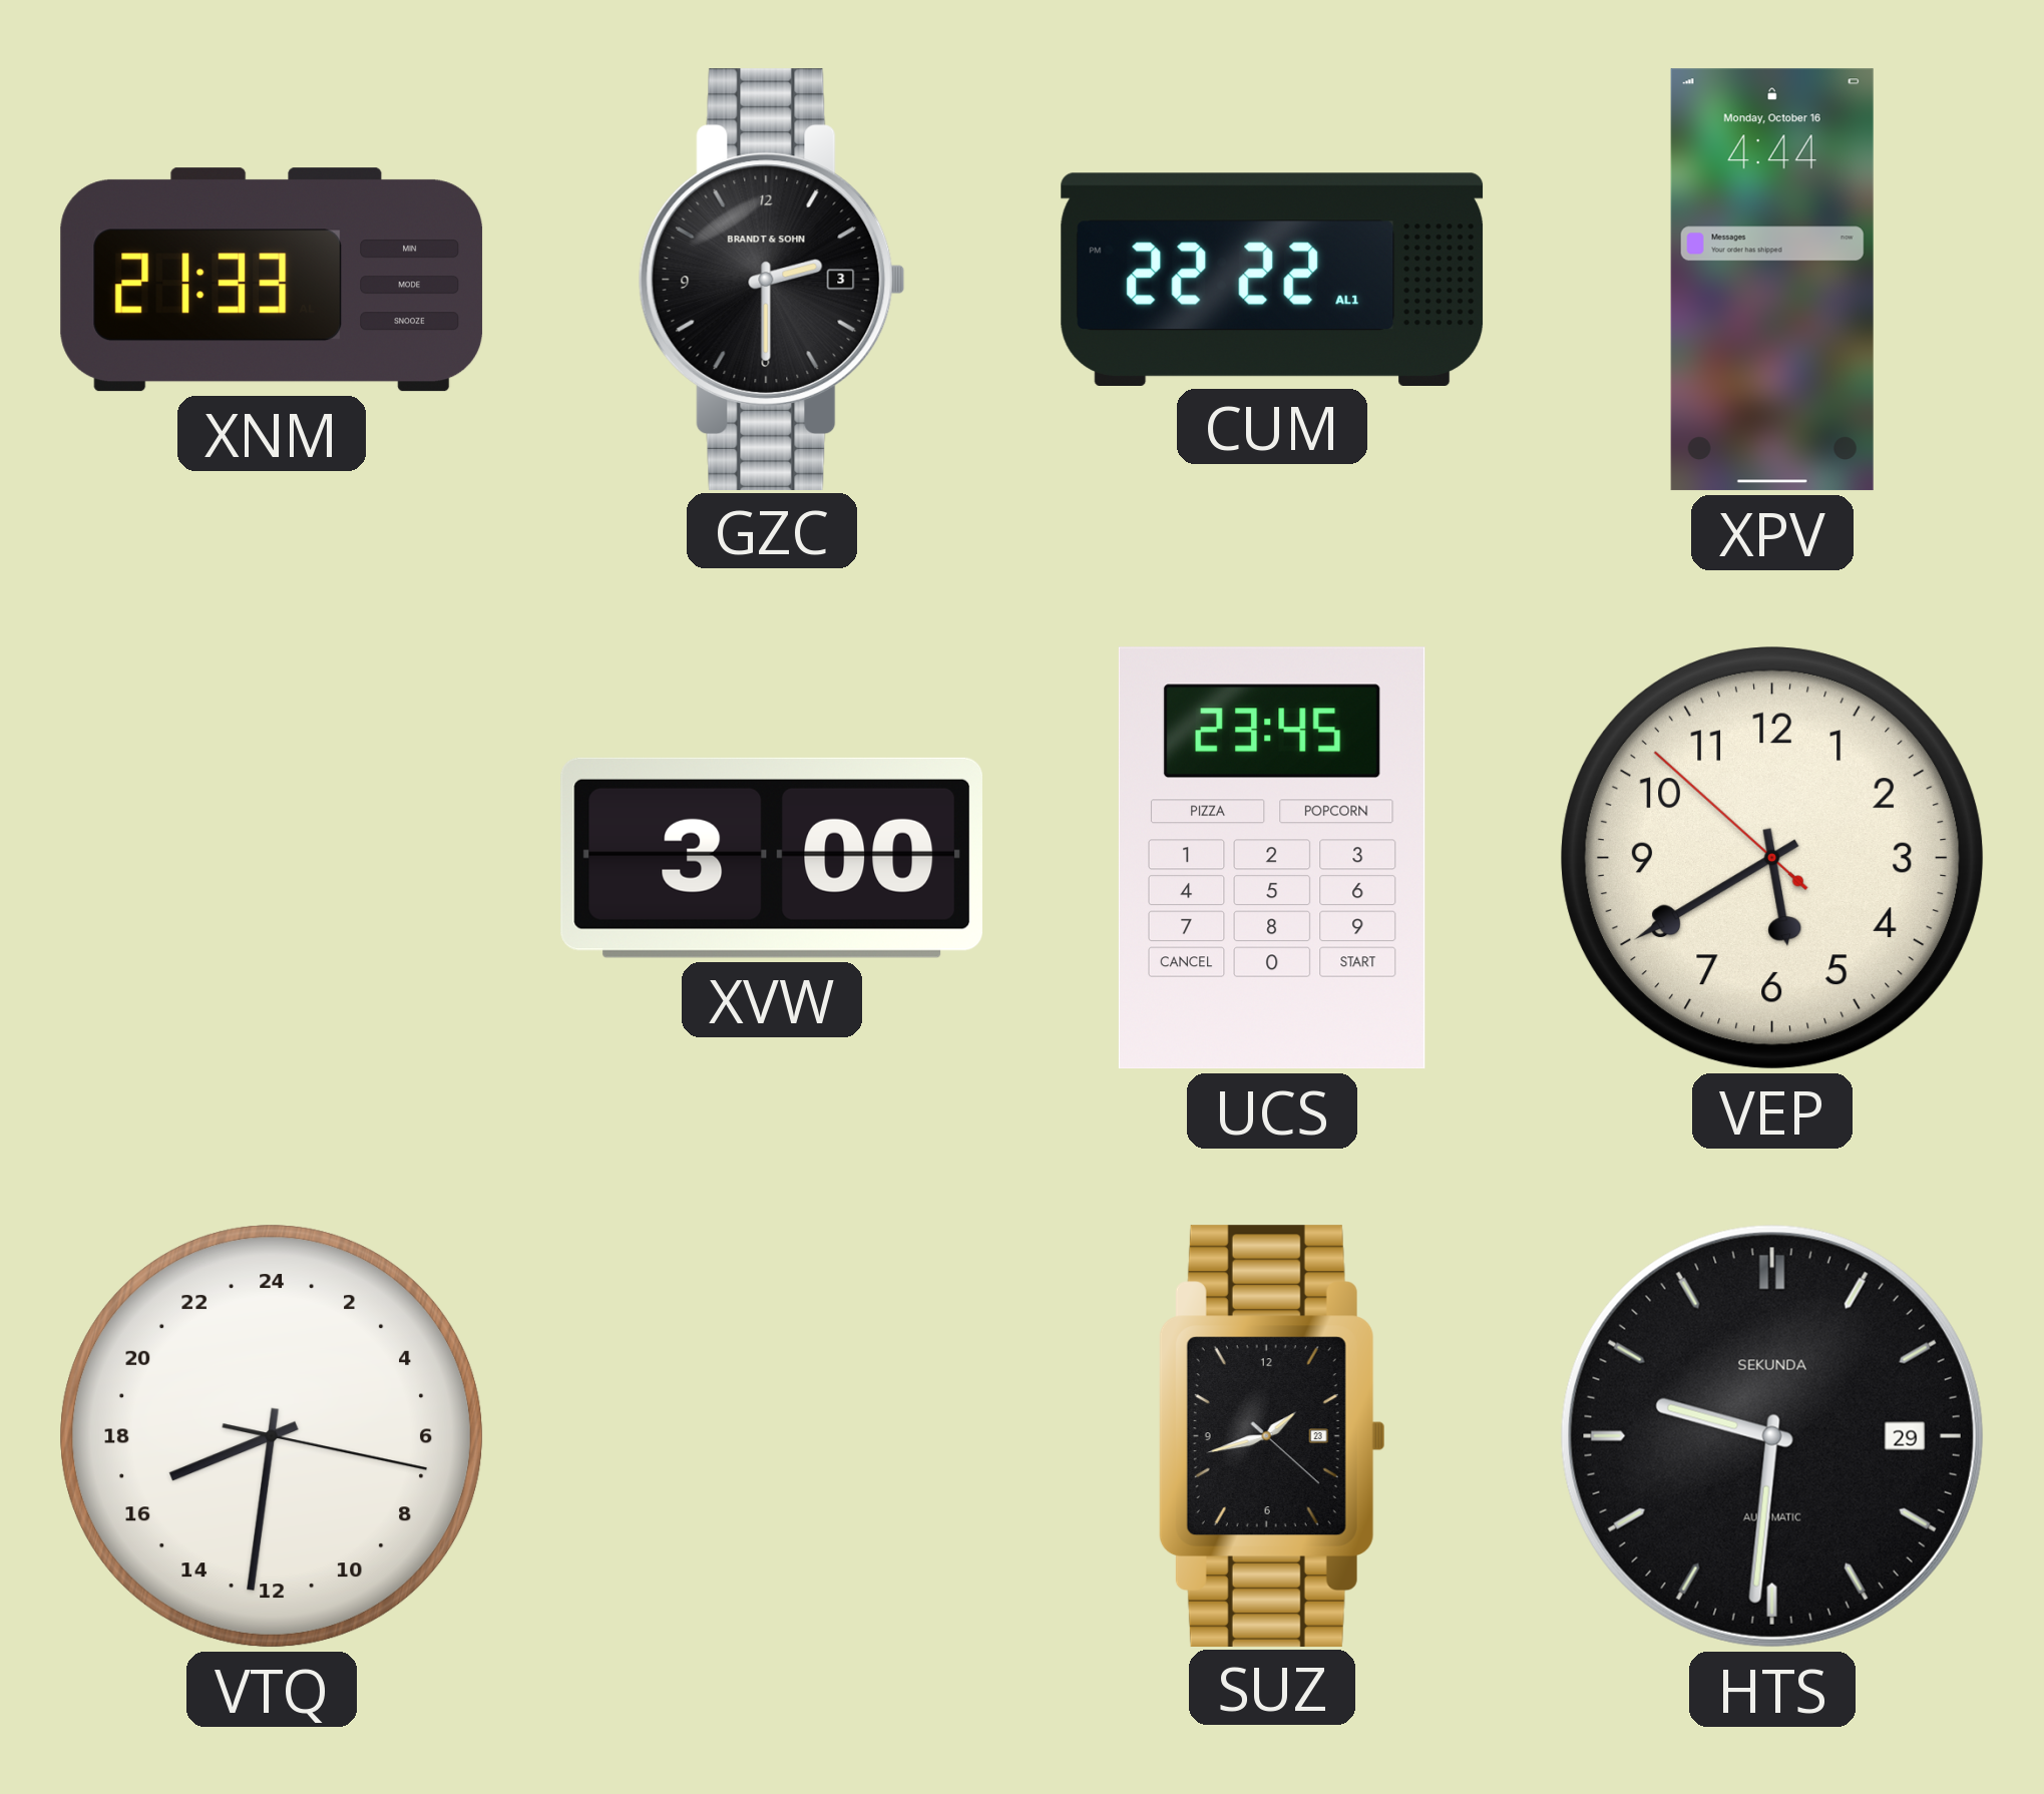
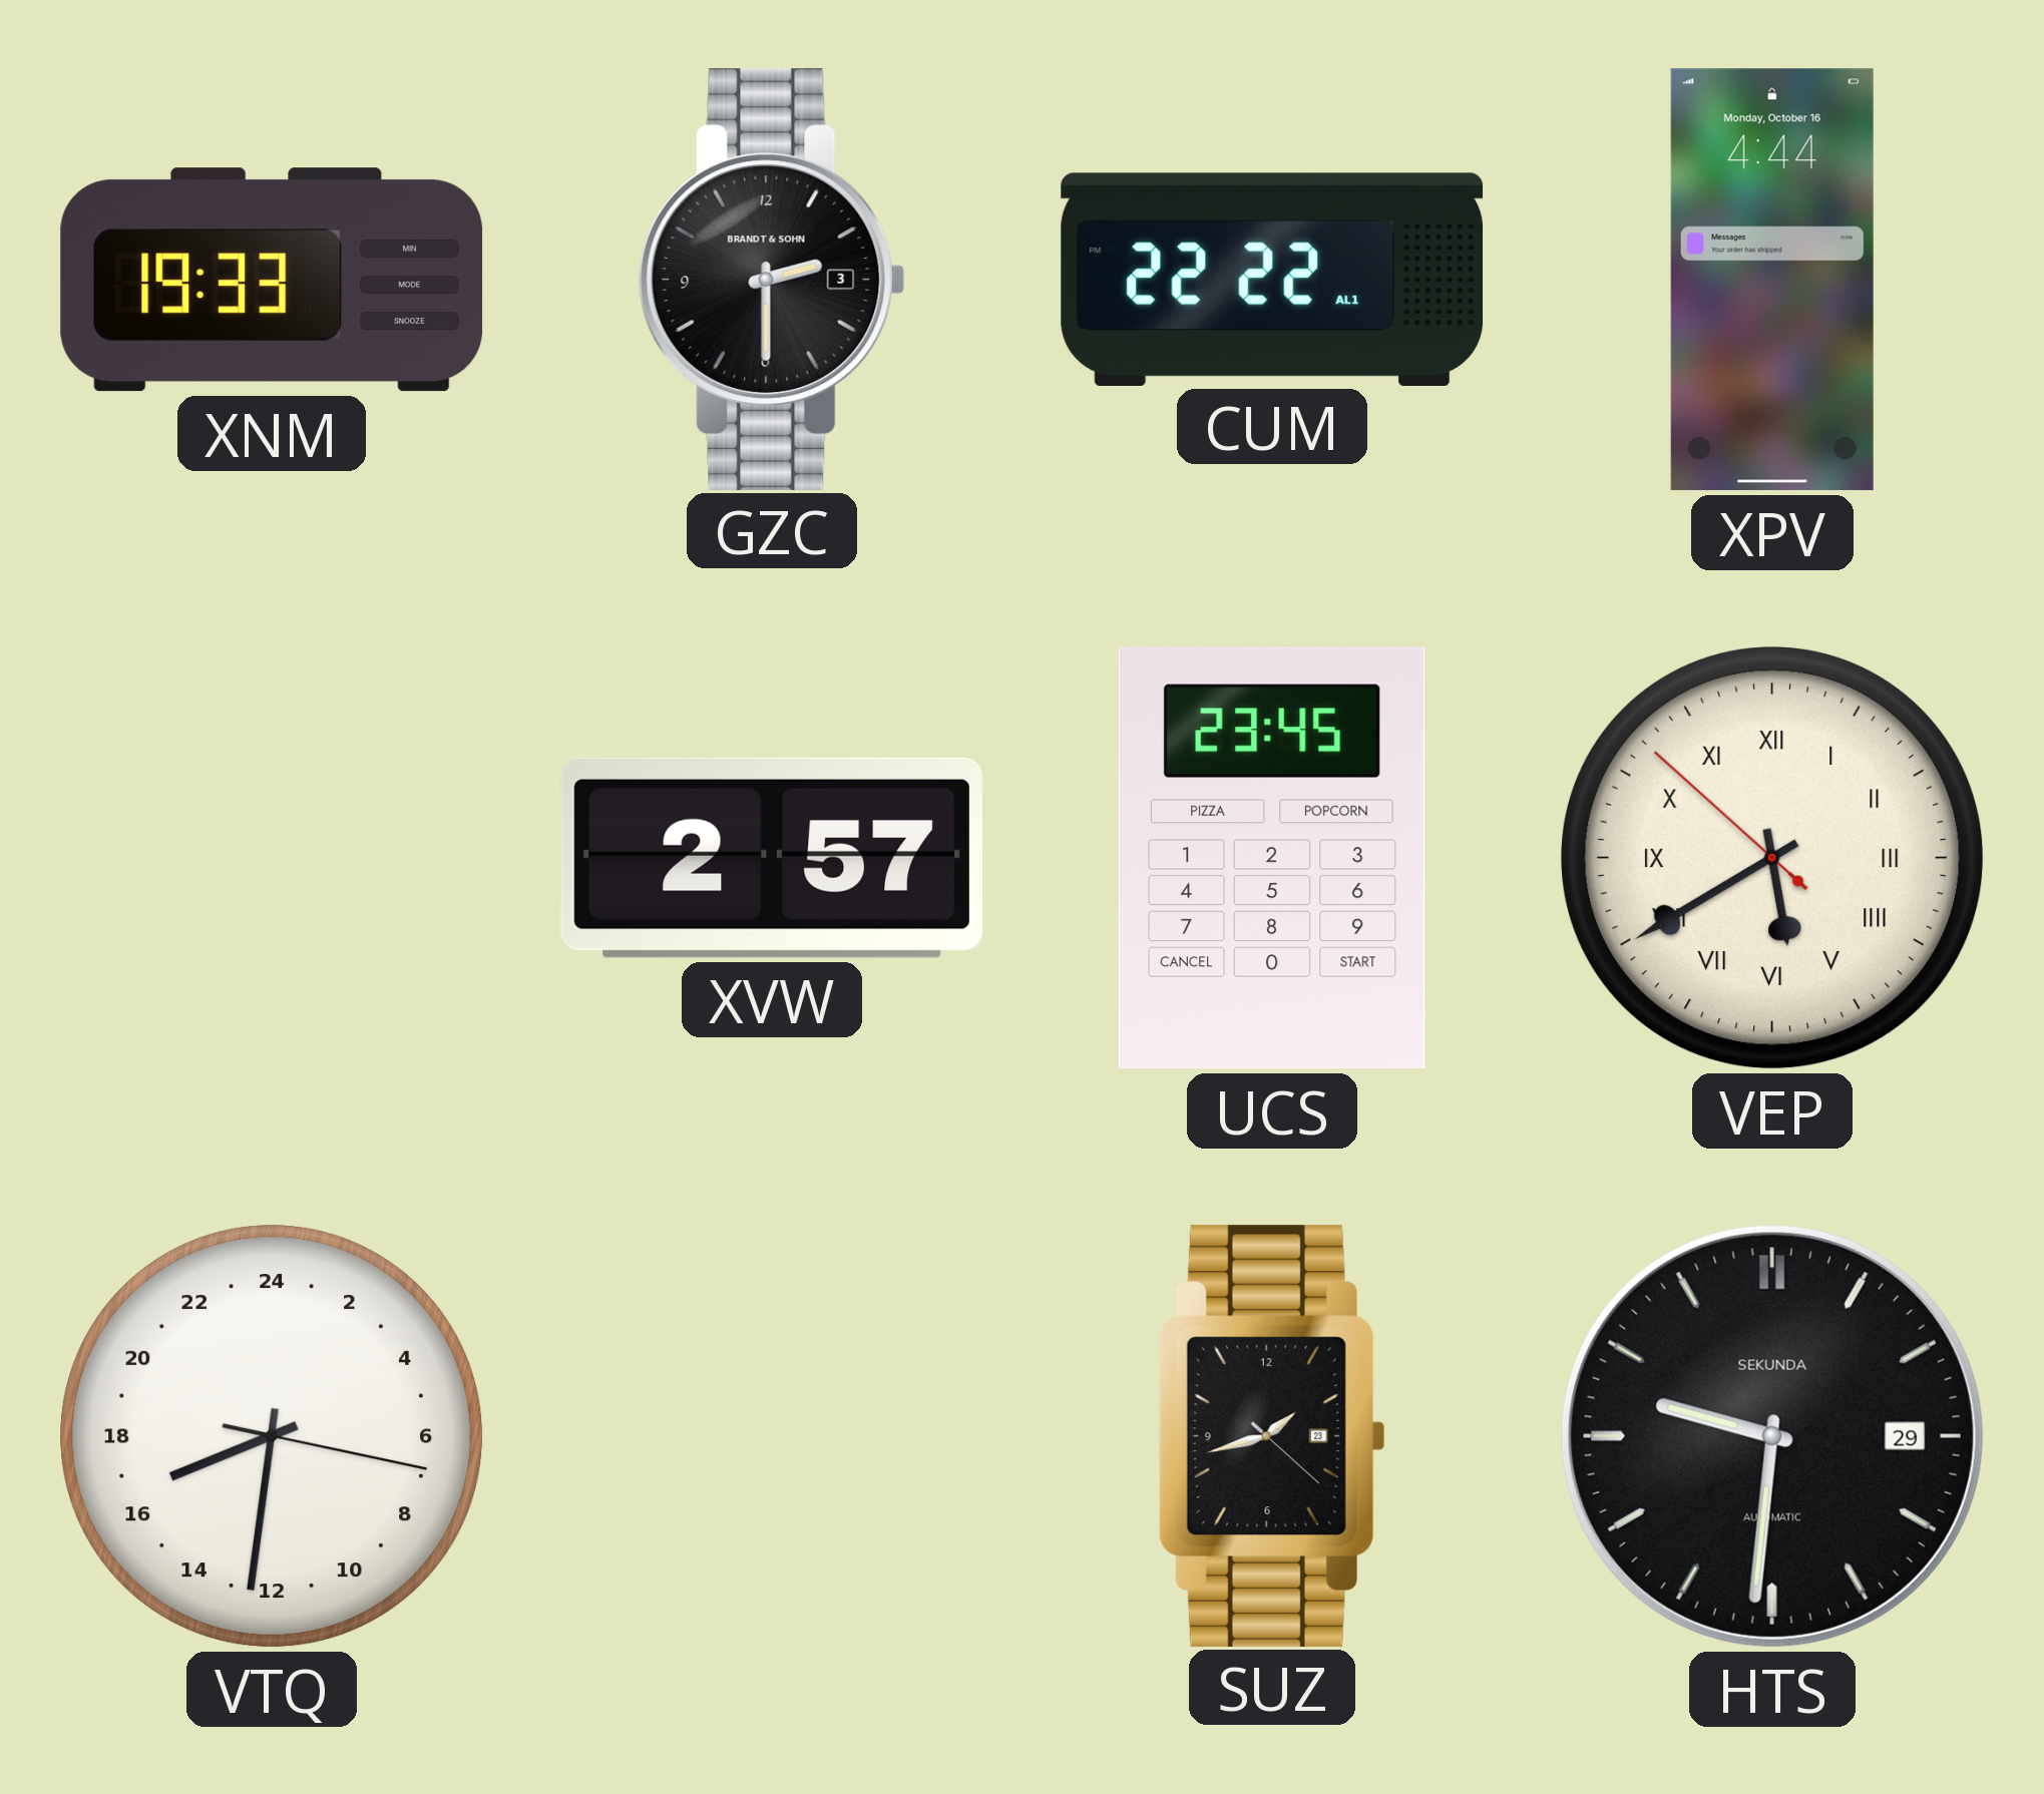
XNM: 21:33 -> 19:33 (272, 280)
XVW: 3:00 -> 2:57 (771, 858)
VEP numerals: Arabic -> Roman (1772, 858)
